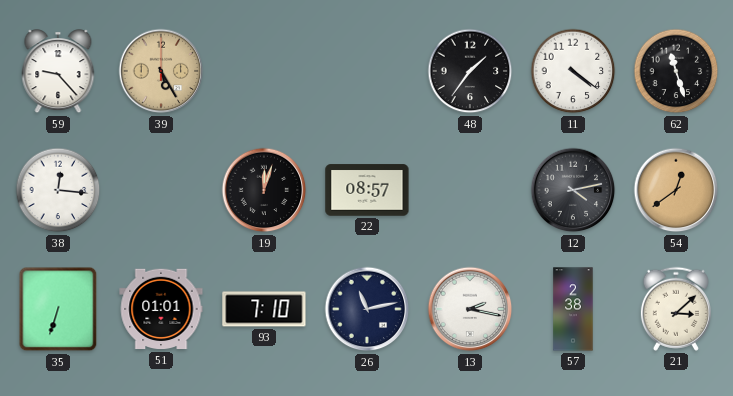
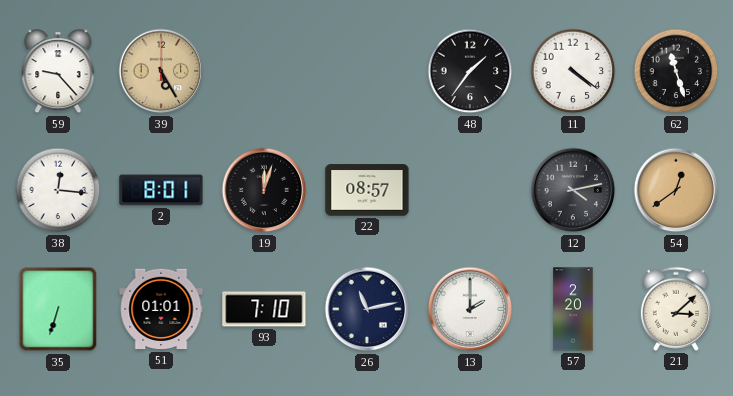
2: none -> 8:01 (161, 190)
13: 2:17 -> 2:00 (470, 309)
57: 2:38 -> 2:20 (573, 309)
